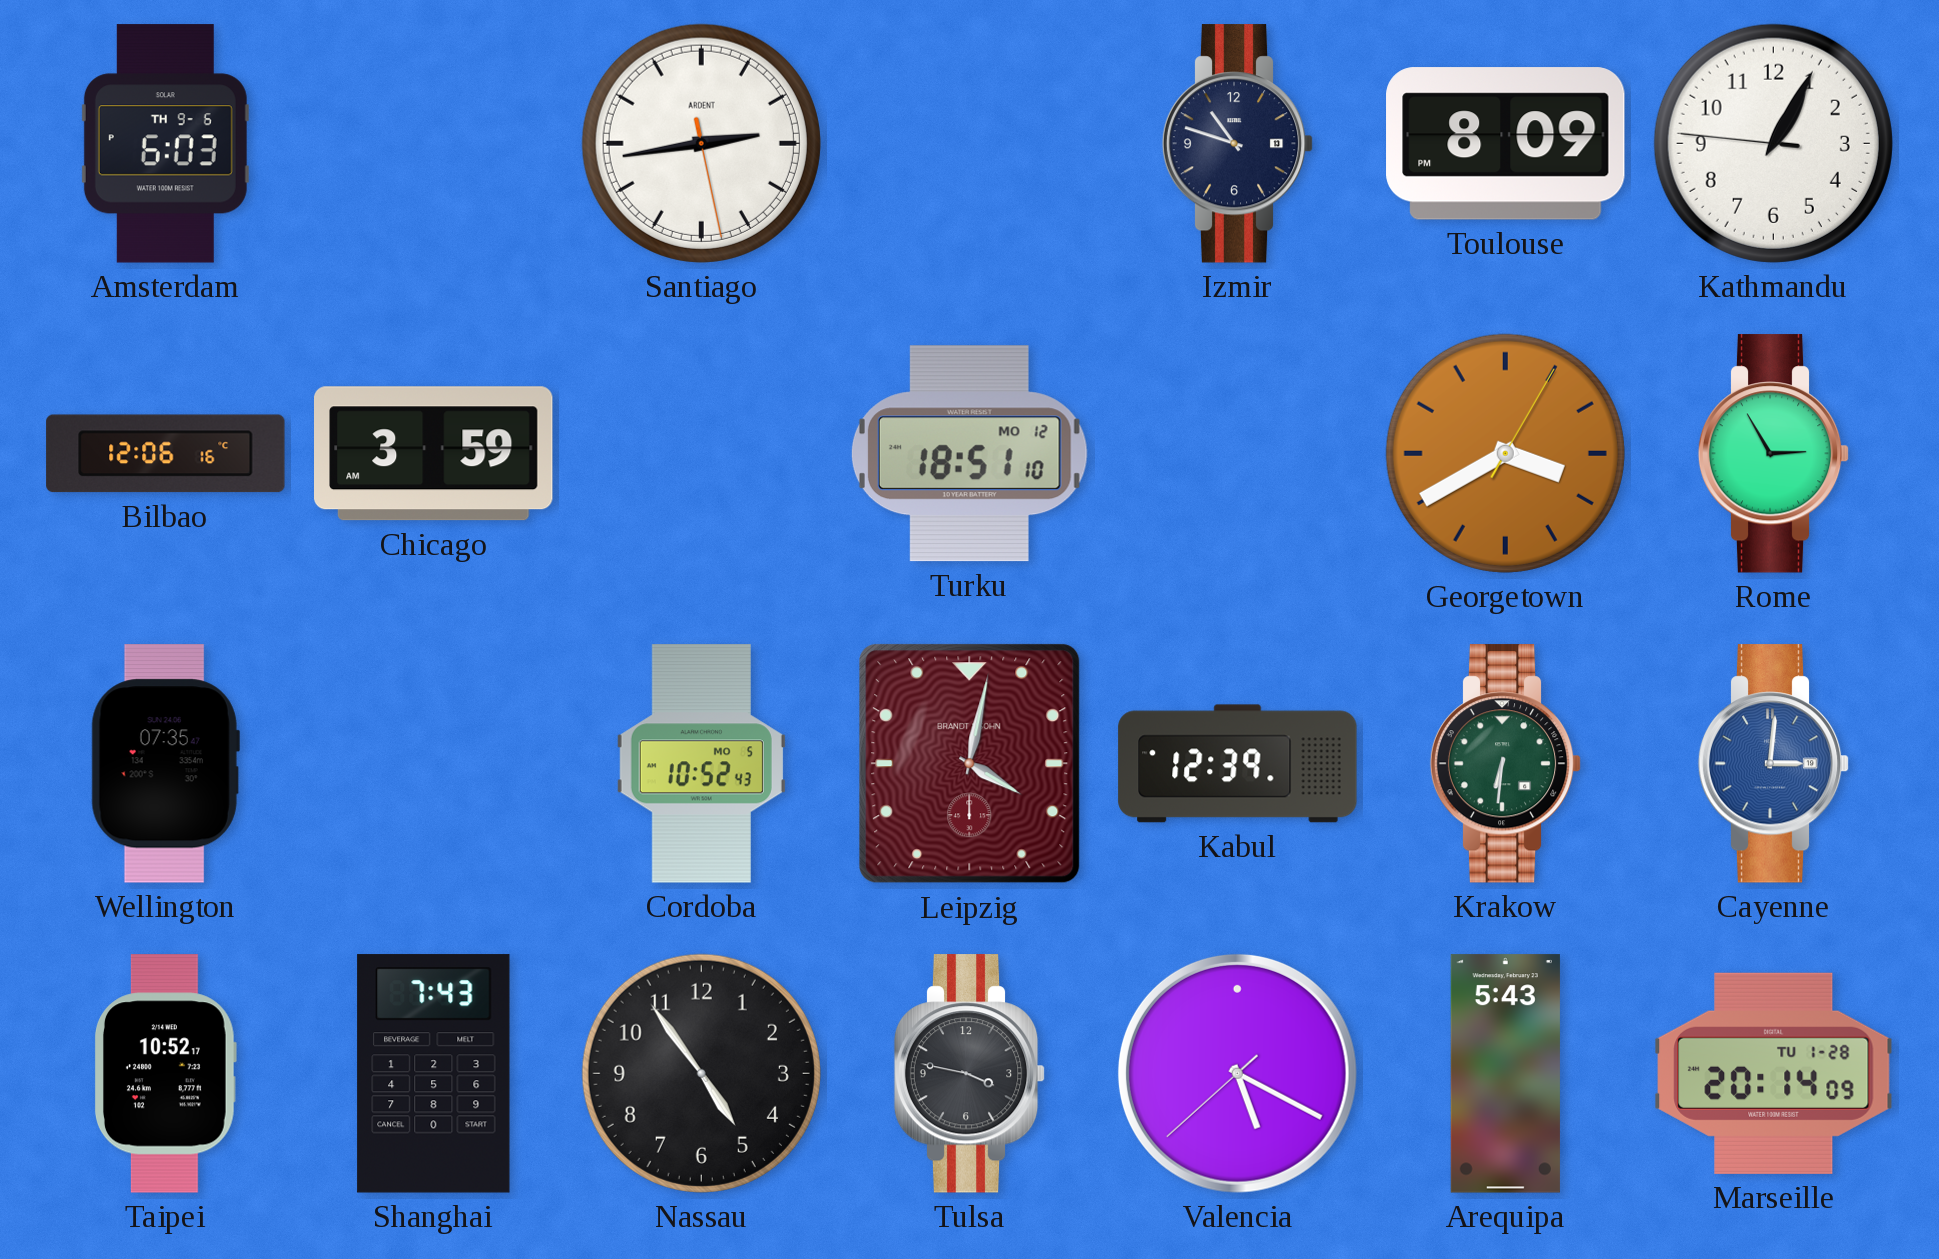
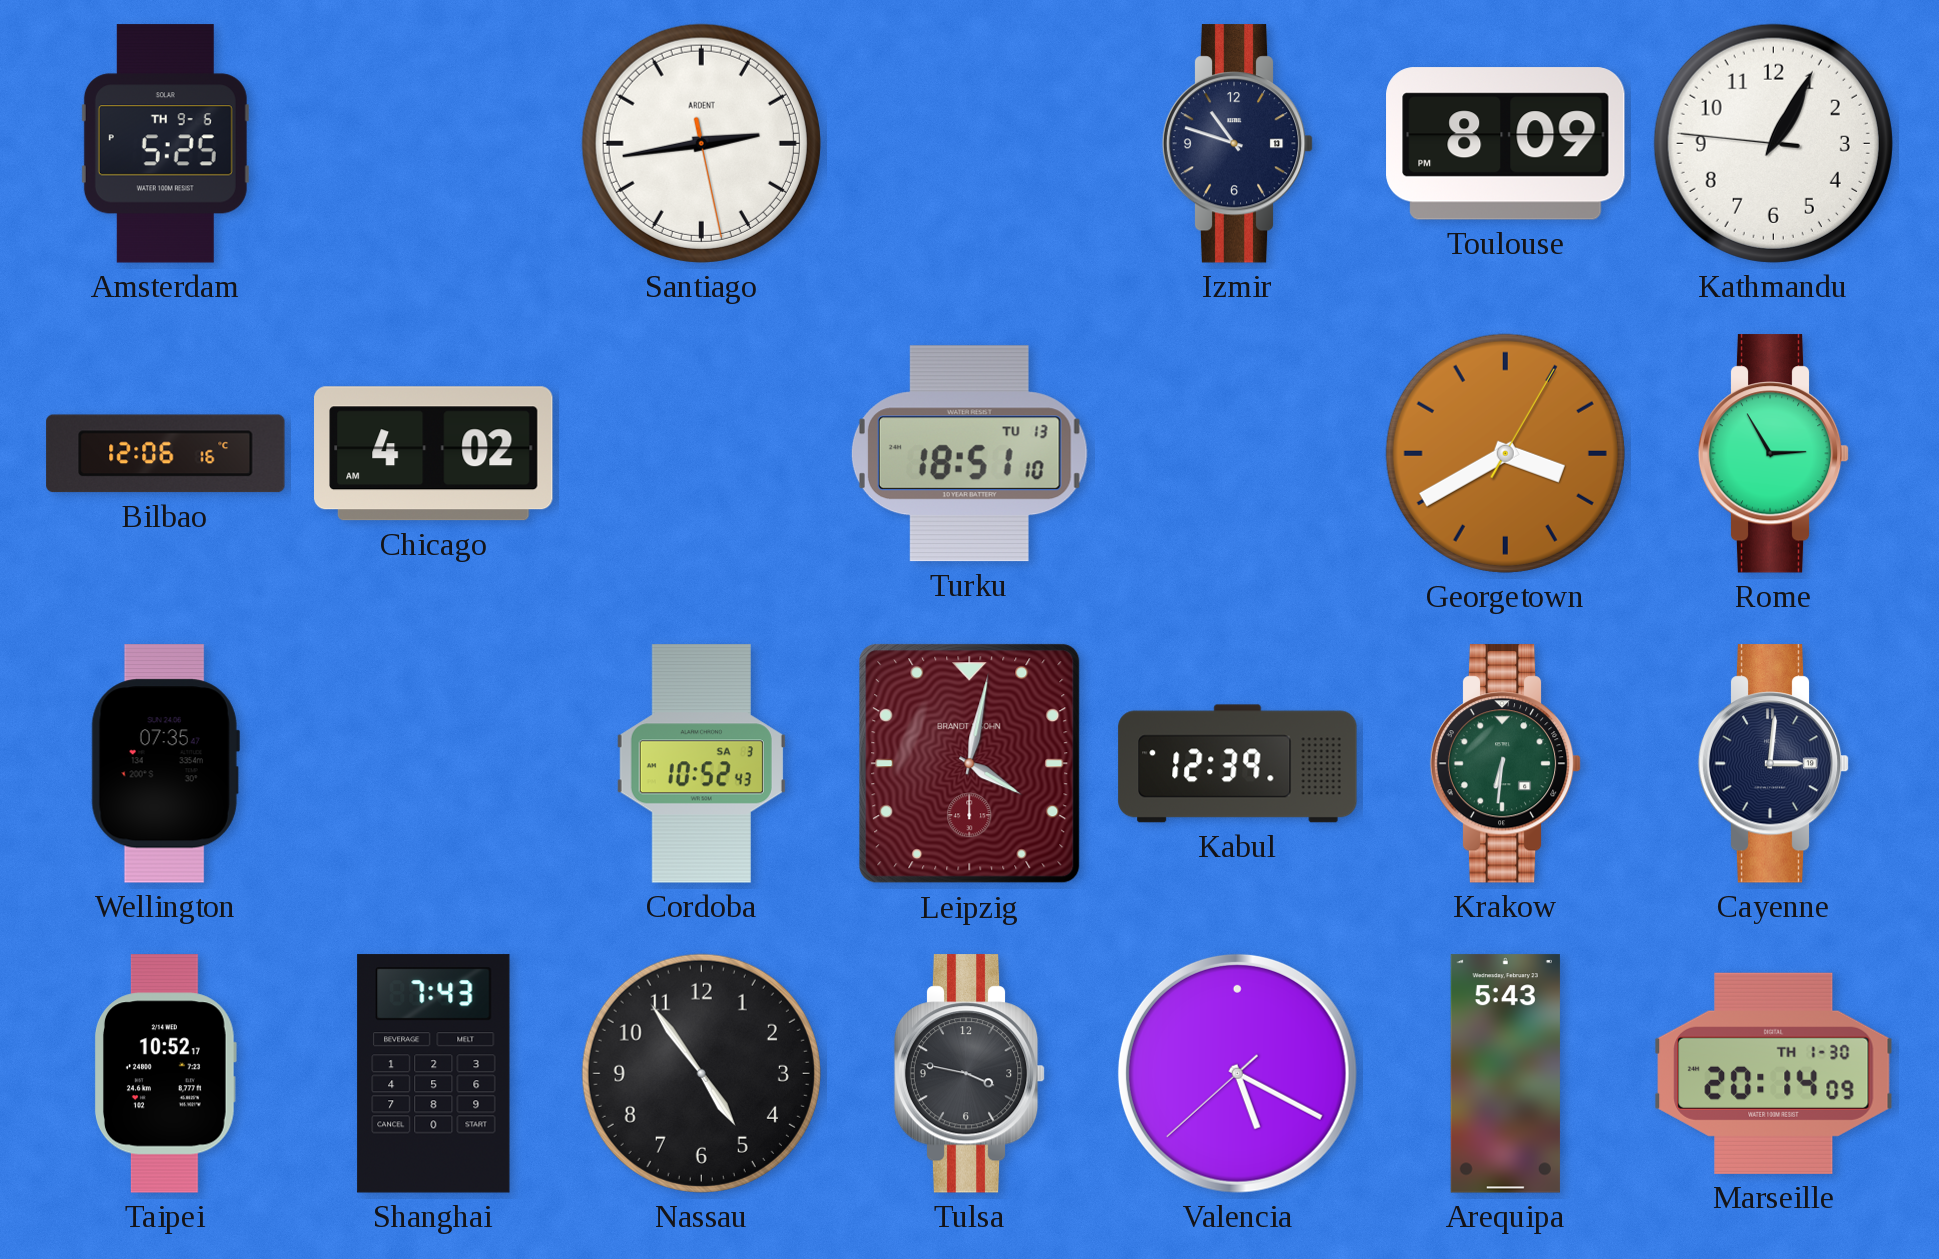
Amsterdam: 6:03 -> 5:25 (165, 144)
Chicago: 3:59 -> 4:02 (434, 454)
Turku date: MO 12 -> TU 13 (969, 454)
Cordoba date: MO 5 -> SA 3 (701, 764)
Cayenne dial: blue -> navy (1774, 764)
Marseille date: TU 1-28 -> TH 1-30 (1774, 1073)
